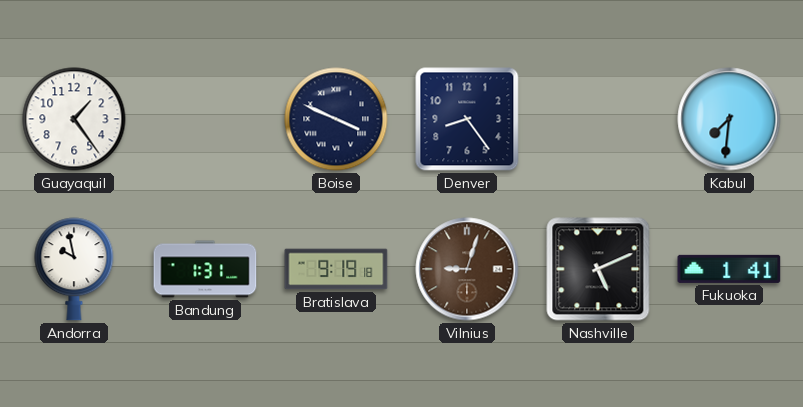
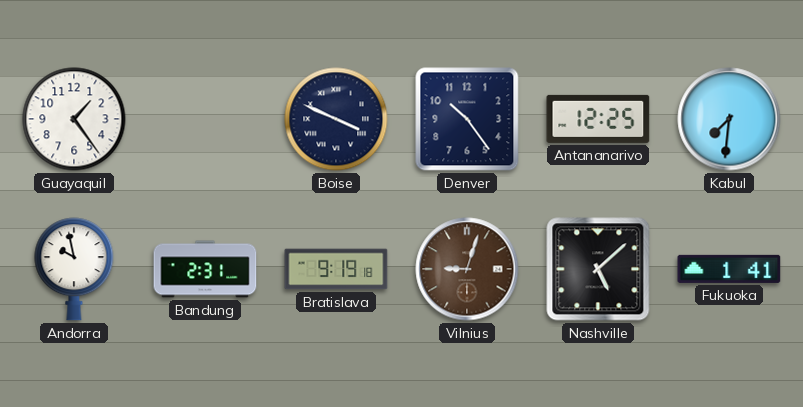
Denver: 8:24 -> 10:24 (467, 119)
Antananarivo: none -> 12:25 (598, 119)
Bandung: 1:31 -> 2:31 (205, 269)
Nashville: 5:11 -> 5:08 (598, 269)
